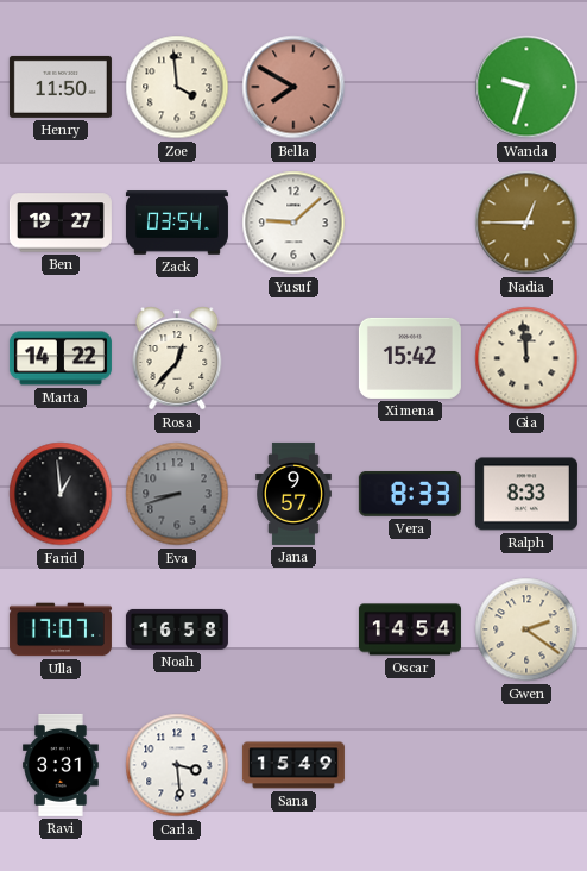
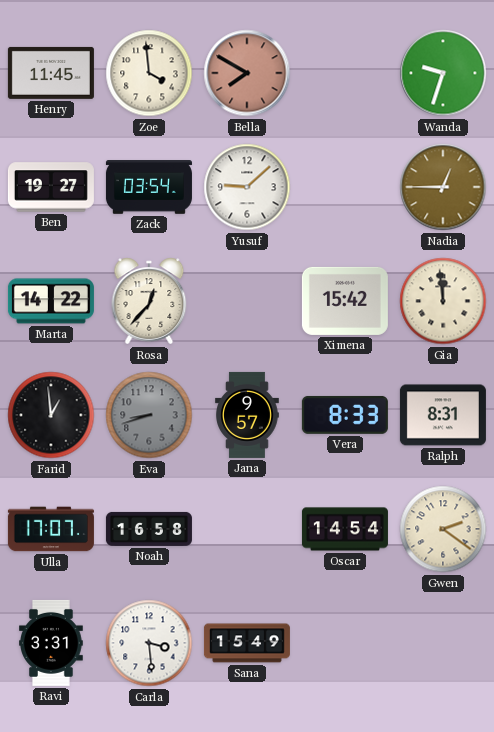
Henry: 11:50 -> 11:45 (51, 73)
Ralph: 8:33 -> 8:31 (443, 415)
